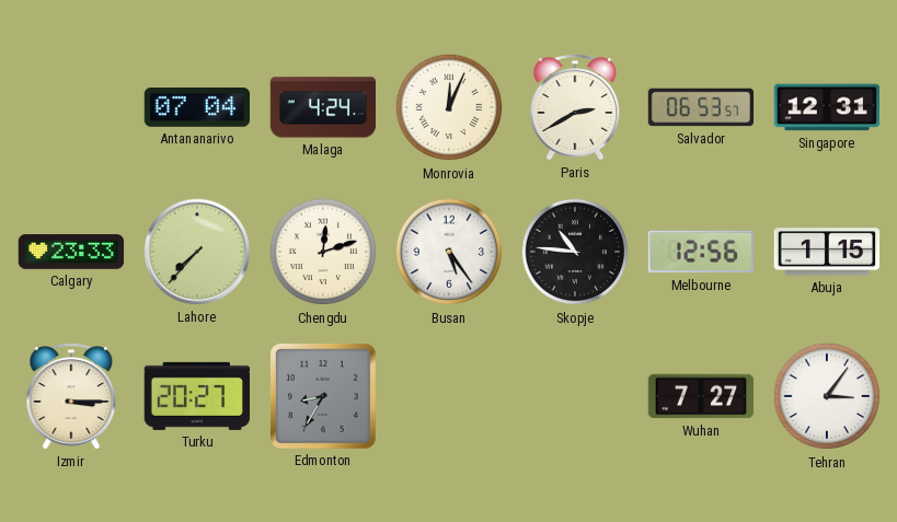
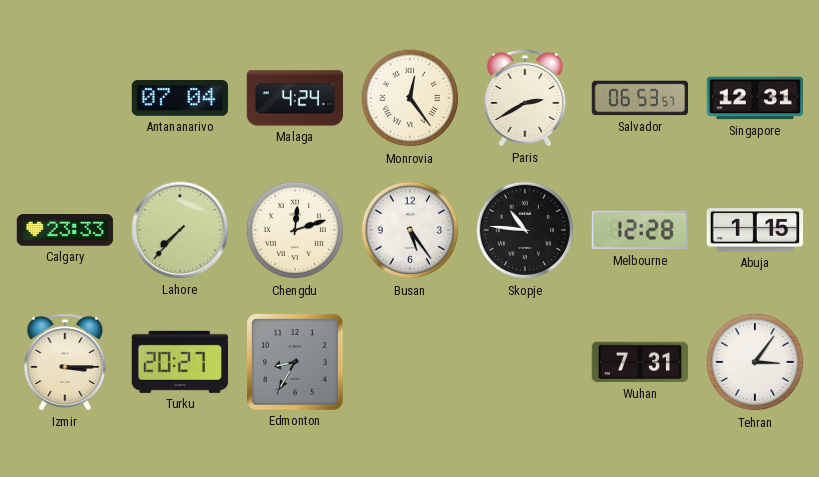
Monrovia: 12:04 -> 12:24 (410, 98)
Melbourne: 12:56 -> 12:28 (639, 230)
Wuhan: 7:27 -> 7:31 (640, 362)
